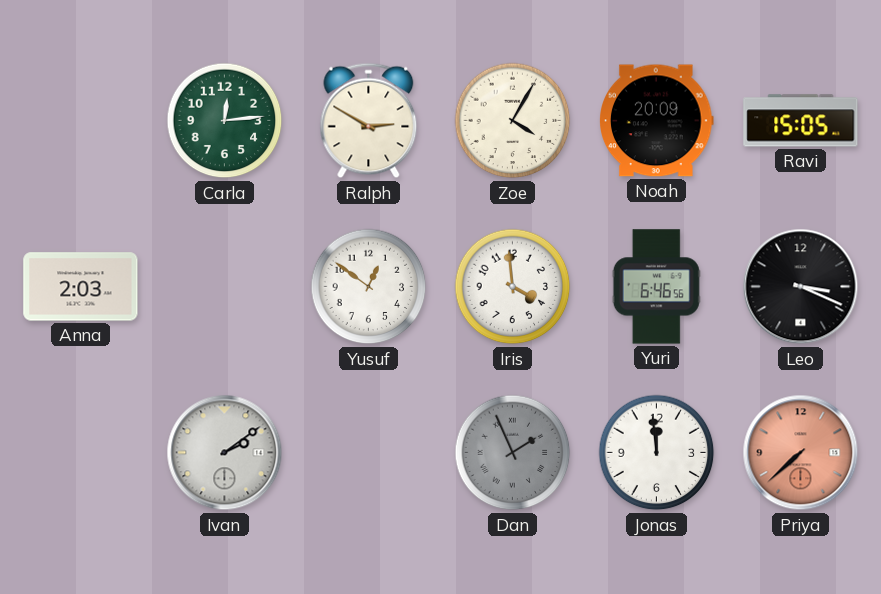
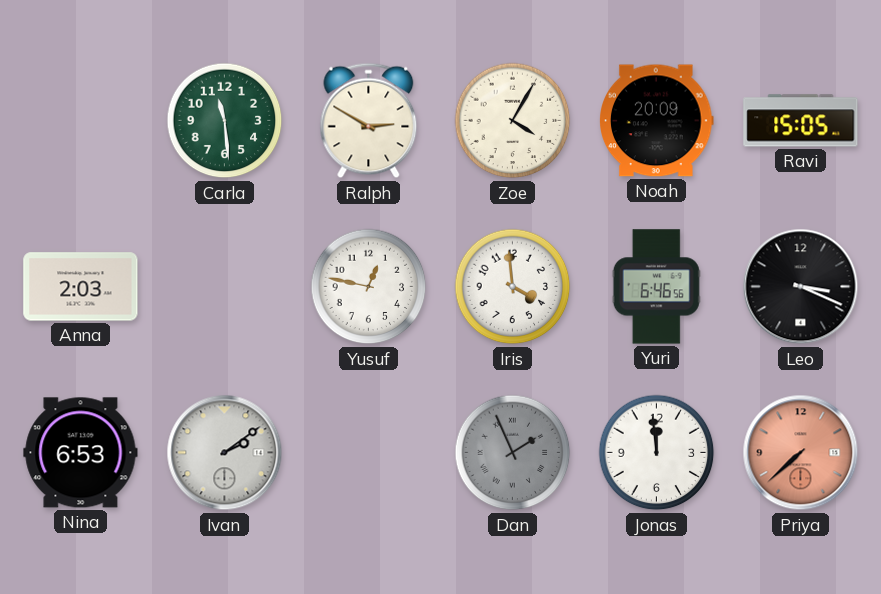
Carla: 12:14 -> 11:29 (225, 121)
Yusuf: 12:51 -> 12:47 (369, 287)
Nina: none -> 6:53 (81, 453)
